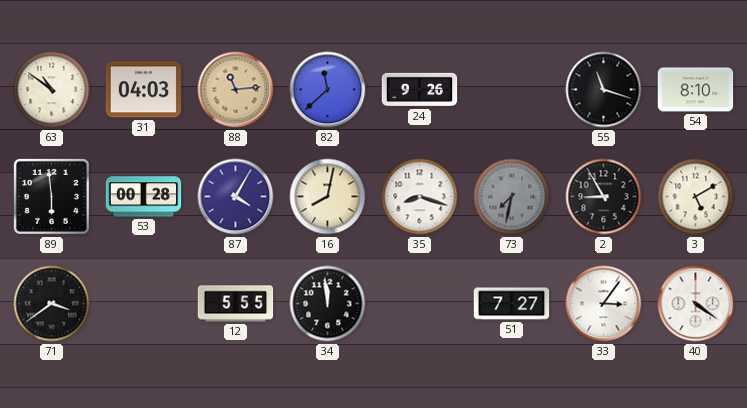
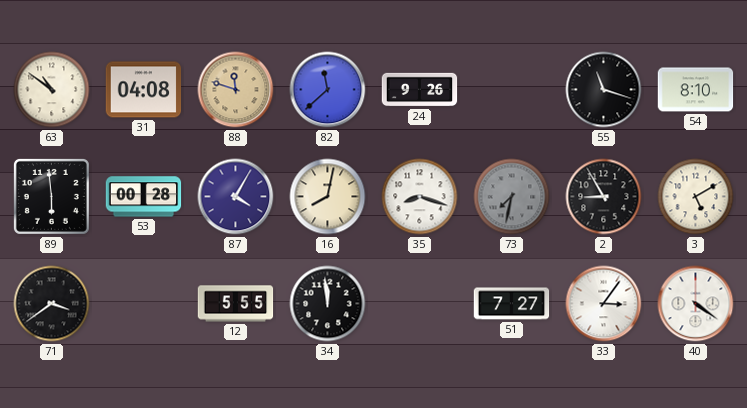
31: 04:03 -> 04:08 (144, 90)
88: 11:14 -> 11:48 (236, 90)
